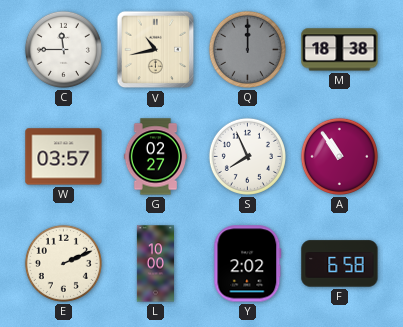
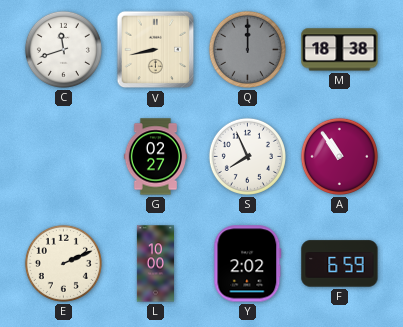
C: 11:45 -> 11:42 (63, 49)
V: 10:43 -> 8:43 (156, 50)
W: 03:57 -> none (64, 157)
F: 6:58 -> 6:59 (340, 264)
